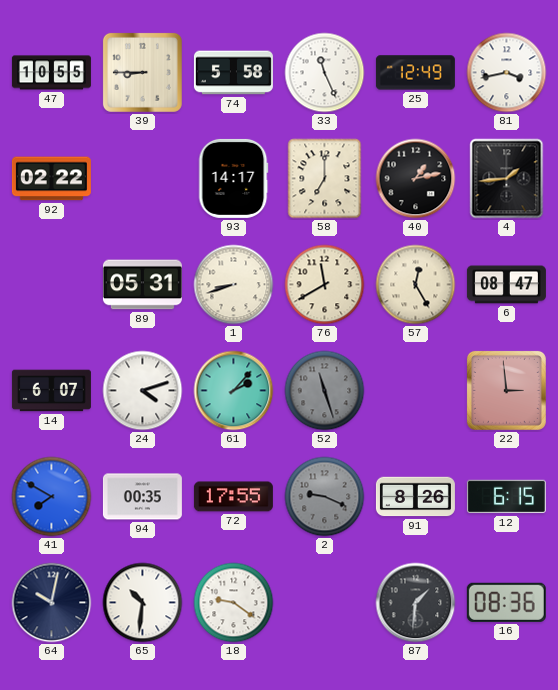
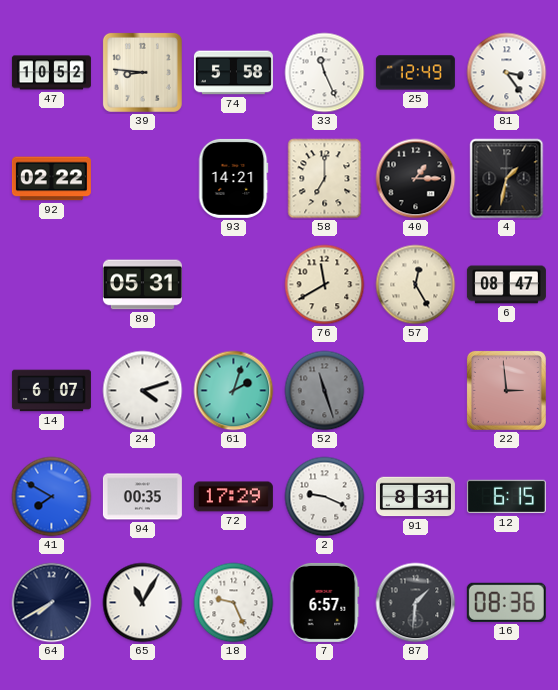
47: 10:55 -> 10:52 (51, 73)
39: 8:45 -> 8:46 (142, 72)
81: 3:43 -> 3:24 (507, 73)
93: 14:17 -> 14:21 (233, 178)
40: 1:13 -> 1:15 (416, 179)
4: 1:44 -> 1:32 (507, 179)
1: 8:42 -> none (234, 285)
61: 2:07 -> 2:03 (234, 391)
72: 17:55 -> 17:29 (233, 497)
2 dial: grey -> white (325, 497)
91: 8:26 -> 8:31 (415, 497)
64: 10:02 -> 7:40 (52, 603)
65: 10:31 -> 11:05 (143, 603)
18: 9:21 -> 9:26 (234, 603)
7: none -> 6:57 (324, 602)
